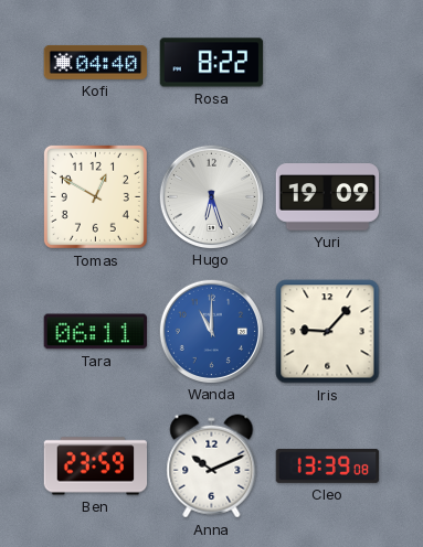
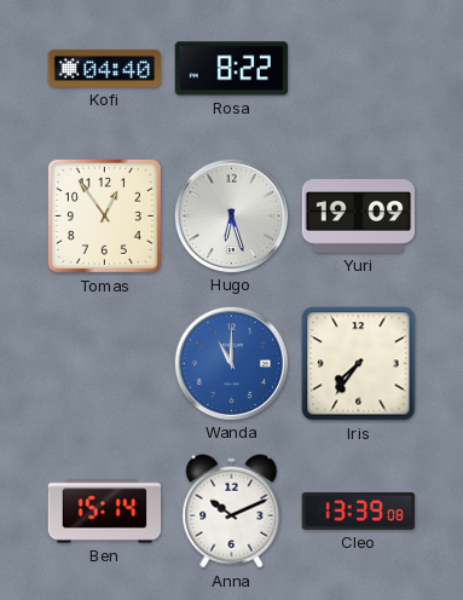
Tomas: 12:50 -> 12:54 (104, 215)
Tara: 06:11 -> none (95, 332)
Iris: 9:07 -> 7:36 (359, 364)
Ben: 23:59 -> 15:14 (105, 512)
